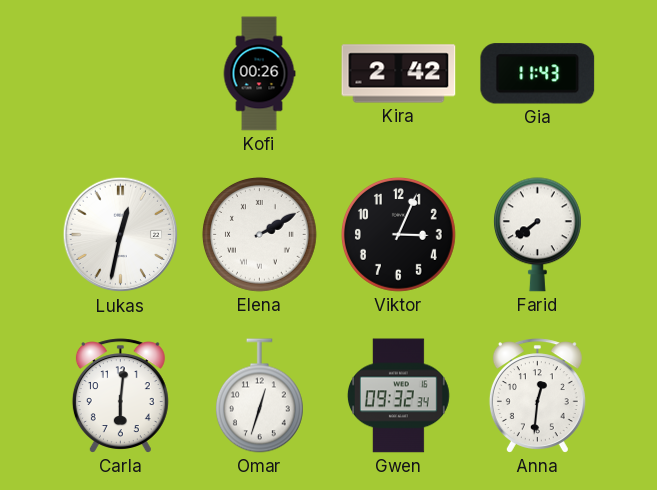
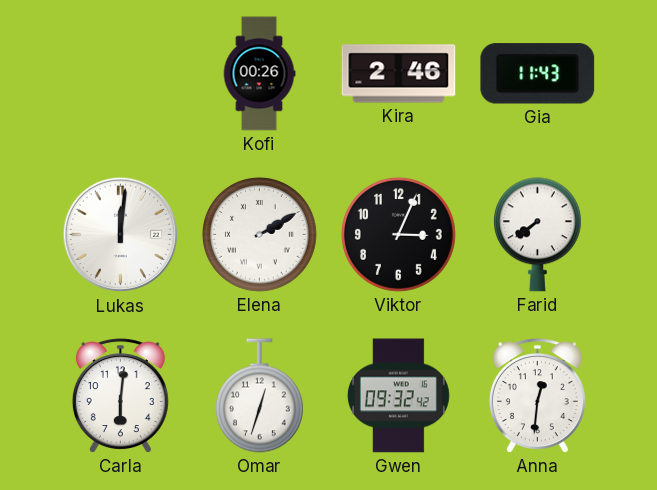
Kira: 2:42 -> 2:46 (399, 74)
Lukas: 12:32 -> 12:01 (121, 235)
Gwen: 09:32:34 -> 09:32:42 (398, 396)
